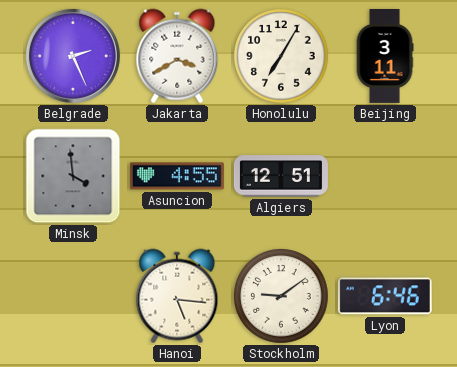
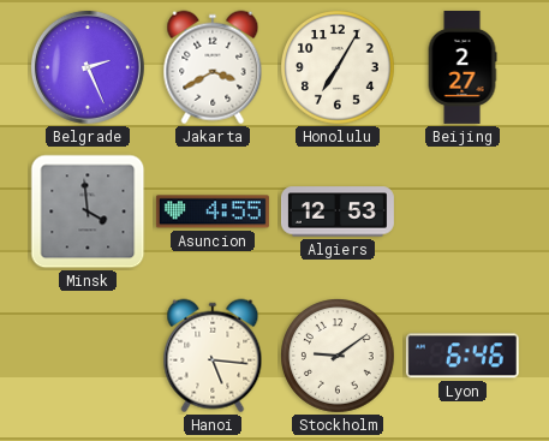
Beijing: 3:11 -> 2:27 (463, 67)
Algiers: 12:51 -> 12:53 (338, 211)
